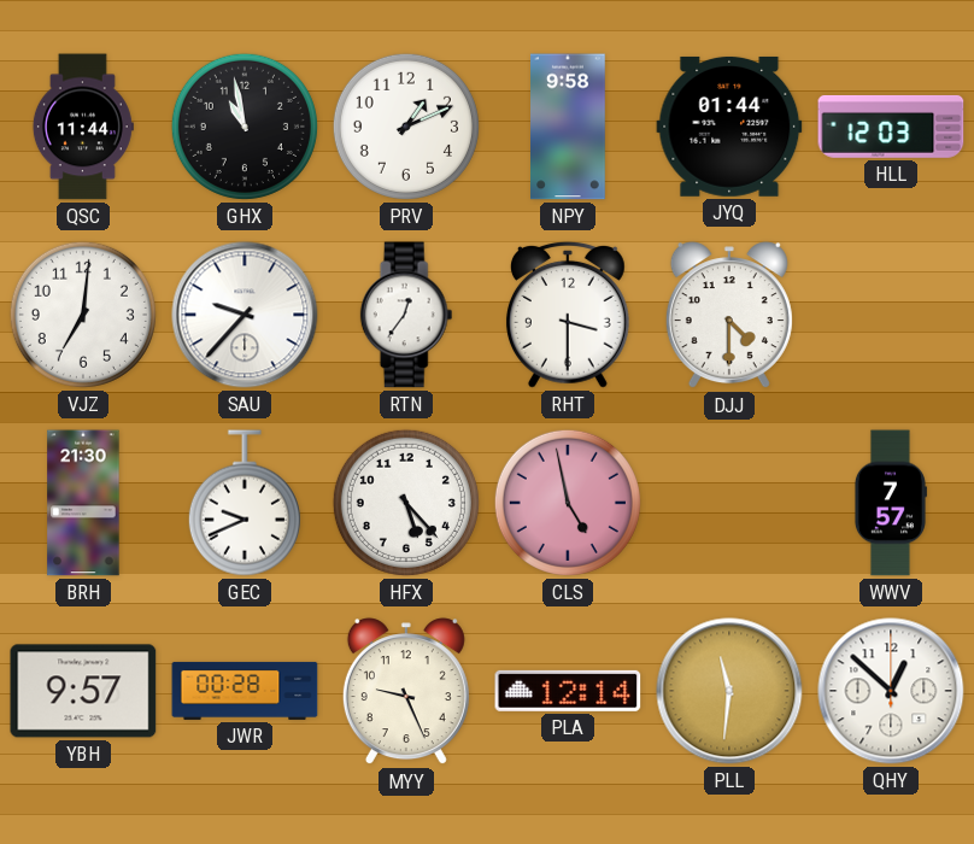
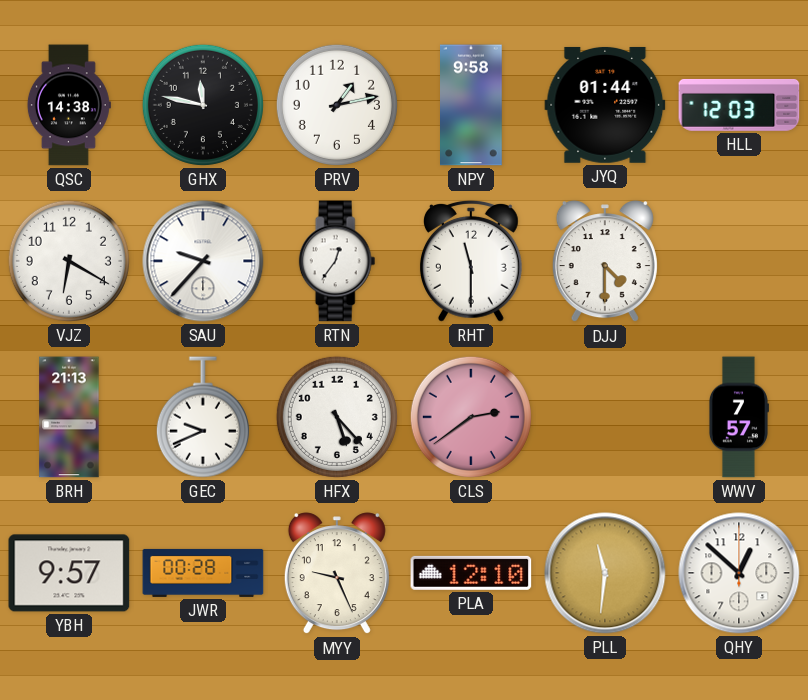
QSC: 11:44 -> 14:38 (69, 105)
GHX: 10:58 -> 11:47 (203, 105)
PRV: 1:11 -> 1:13 (337, 105)
VJZ: 7:01 -> 6:20 (69, 261)
RHT: 3:30 -> 11:30 (471, 261)
BRH: 21:30 -> 21:13 (69, 417)
CLS: 4:58 -> 2:39 (471, 417)
PLA: 12:14 -> 12:10 (471, 573)
